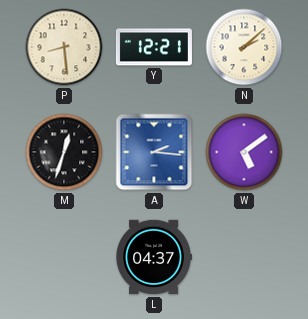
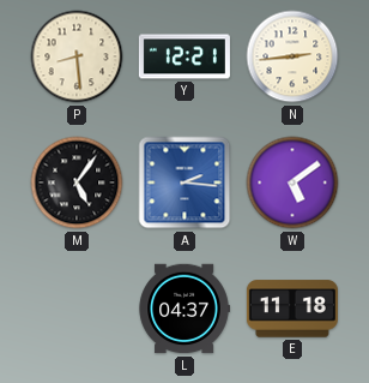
N: 2:08 -> 2:44 (292, 56)
M: 12:33 -> 5:06 (77, 182)
E: none -> 11:18 (292, 309)
